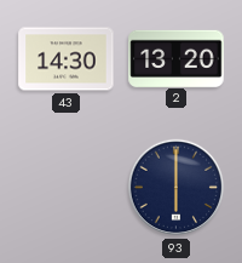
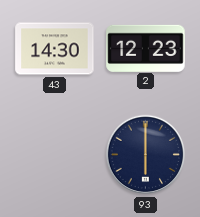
2: 13:20 -> 12:23 (146, 48)
